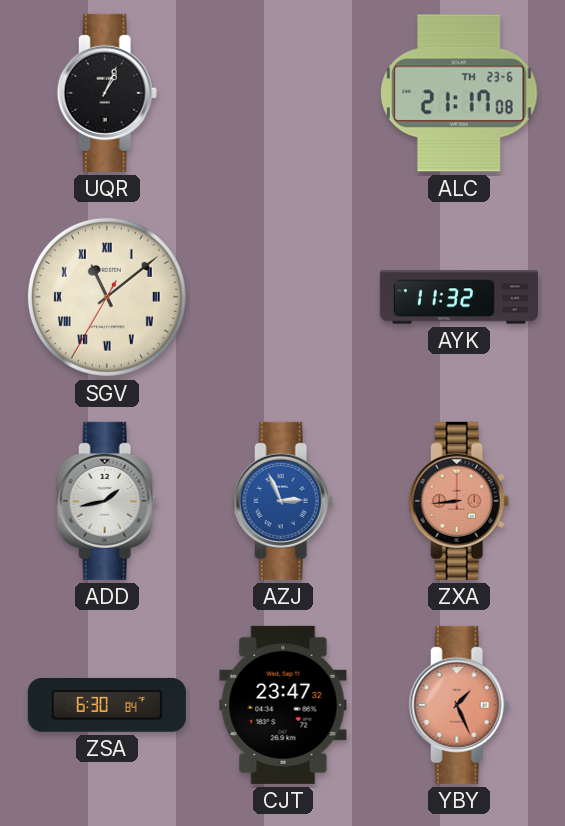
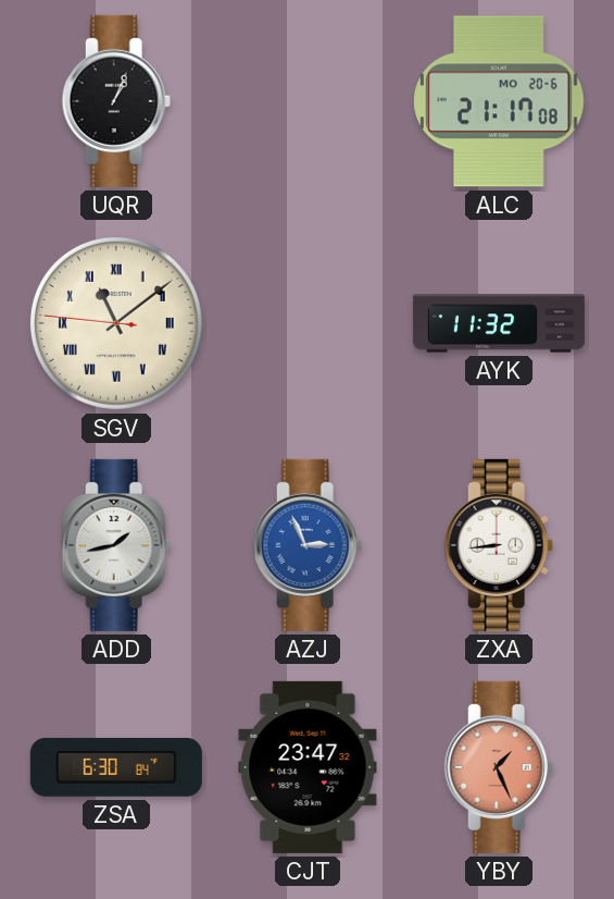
ALC date: TH 23-6 -> MO 20-6 (499, 101)
SGV: 11:08:35 -> 11:08:46 (116, 323)
ZXA dial: salmon -> white (499, 545)
